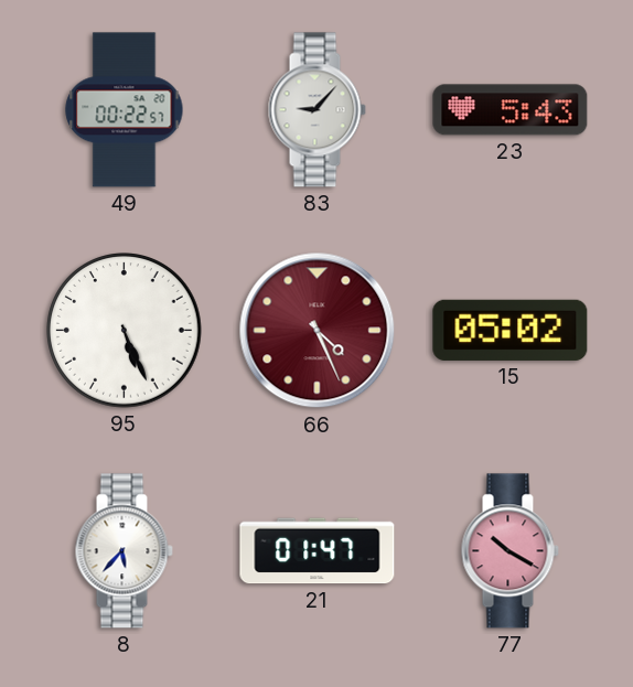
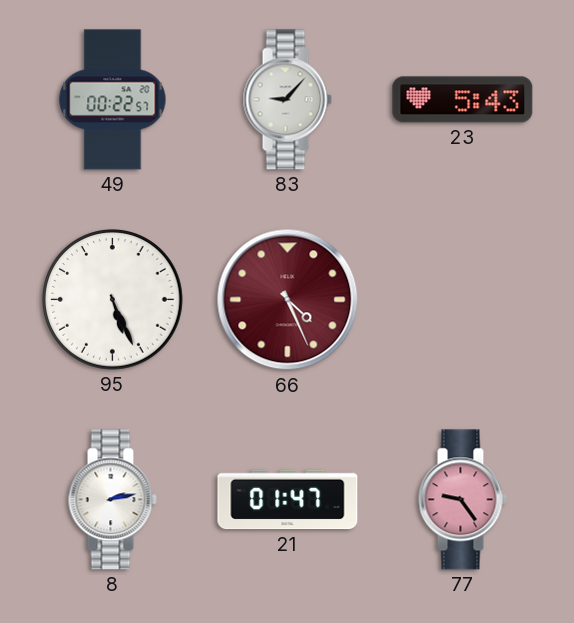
15: 05:02 -> none (511, 330)
8: 5:37 -> 2:13 (112, 500)
77: 10:20 -> 9:24 (462, 500)
